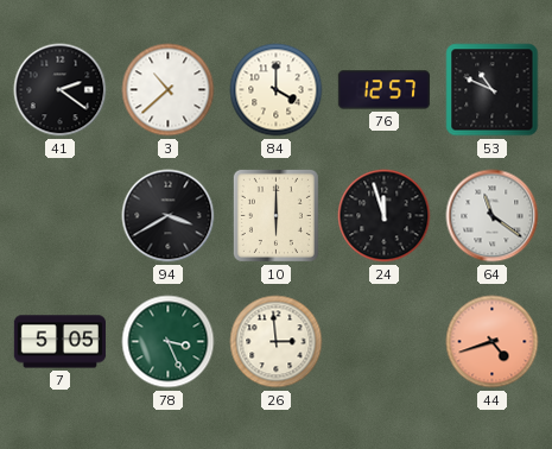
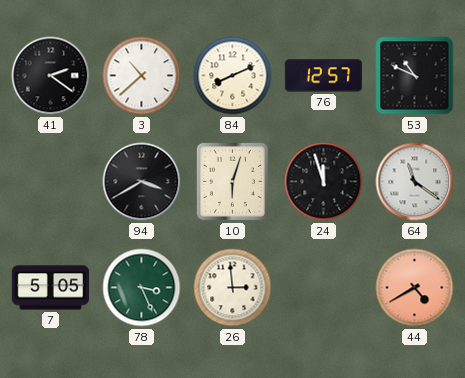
84: 4:00 -> 8:11 (233, 76)
10: 6:00 -> 6:03 (232, 181)
44: 4:42 -> 4:40 (415, 288)
